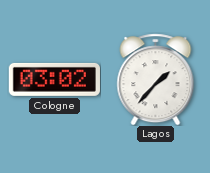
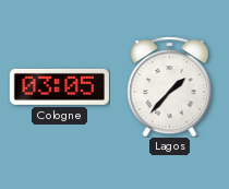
Cologne: 03:02 -> 03:05 (59, 86)
